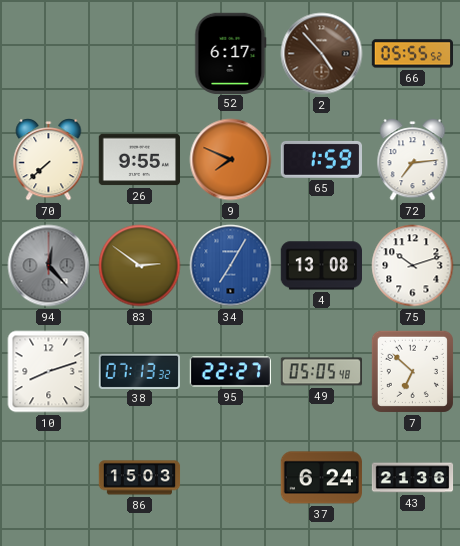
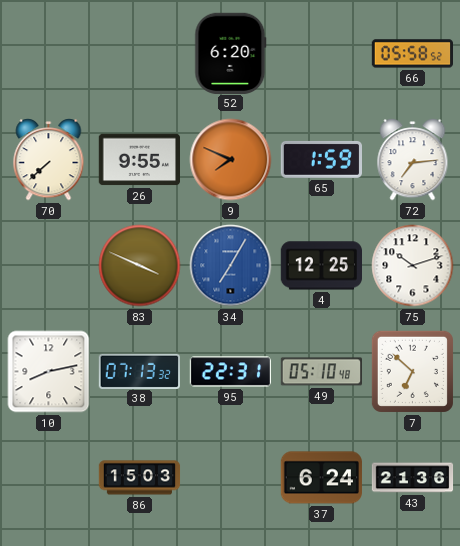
52: 6:17 -> 6:20 (231, 53)
2: 4:53 -> none (322, 54)
66: 05:55 -> 05:58 (412, 54)
94: 12:23 -> none (49, 266)
83: 2:51 -> 3:49 (140, 266)
4: 13:08 -> 12:25 (321, 266)
10: 8:12 -> 8:13 (49, 372)
95: 22:27 -> 22:31 (231, 372)
49: 05:05 -> 05:10 (321, 372)
